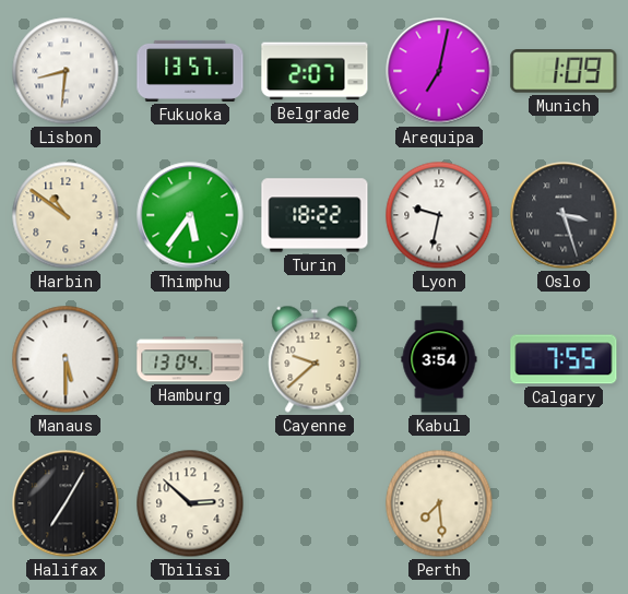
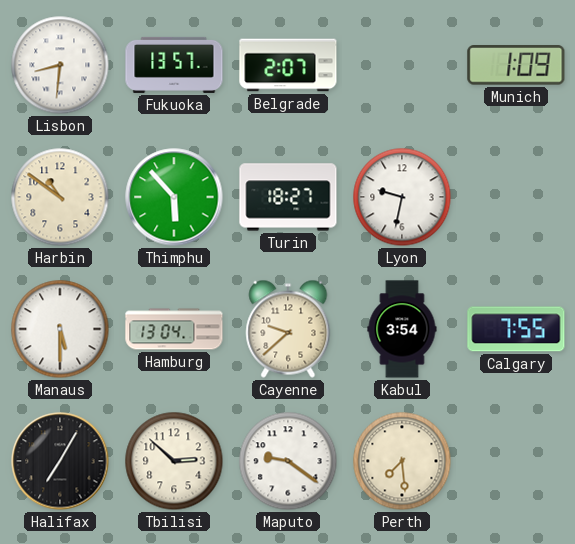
Arequipa: 7:02 -> none (439, 71)
Thimphu: 5:36 -> 5:53 (174, 197)
Turin: 18:22 -> 18:27 (288, 197)
Oslo: 3:27 -> none (564, 215)
Maputo: none -> 9:21 (288, 461)
